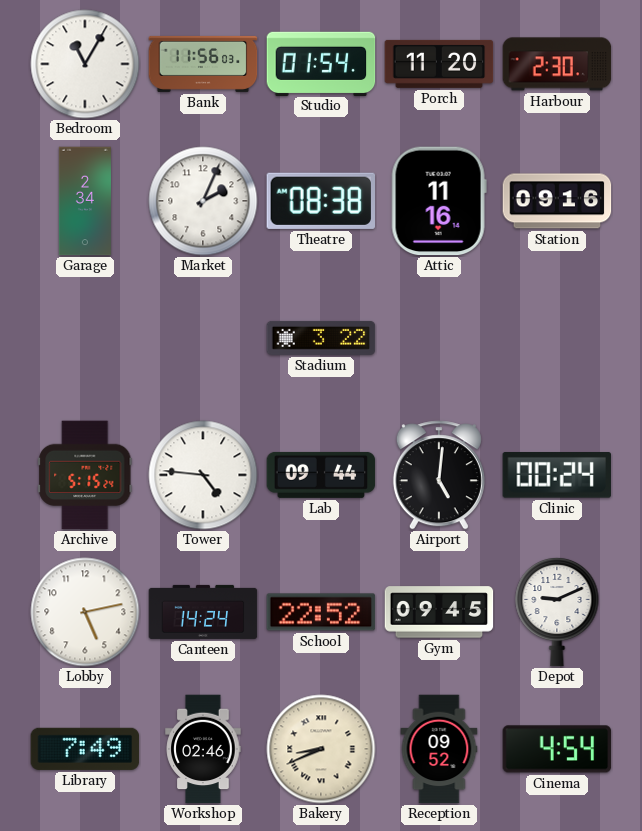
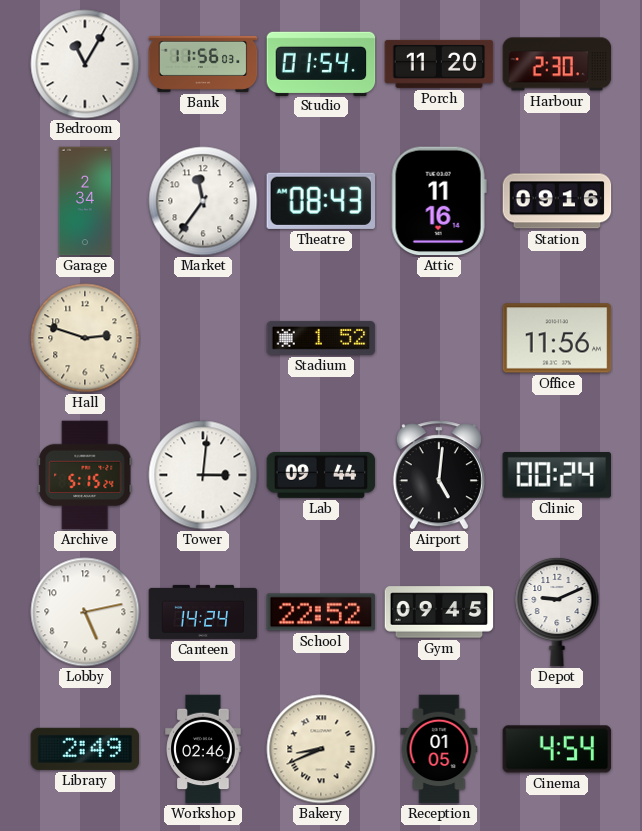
Market: 2:04 -> 11:36 (203, 201)
Theatre: 08:38 -> 08:43 (320, 201)
Hall: none -> 2:48 (85, 338)
Stadium: 3:22 -> 1:52 (321, 338)
Office: none -> 11:56 (557, 338)
Tower: 4:46 -> 3:01 (203, 475)
Library: 7:49 -> 2:49 (85, 749)
Reception: 09:52 -> 01:05 (439, 749)
